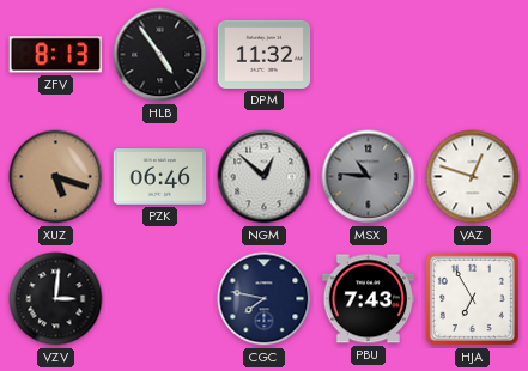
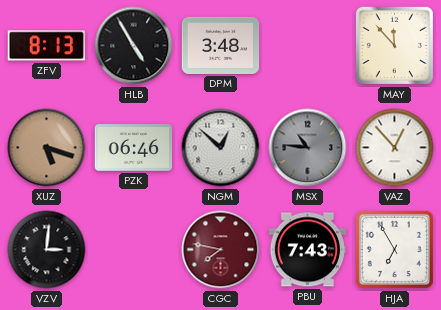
HLB: 4:54 -> 4:55 (134, 46)
DPM: 11:32 -> 3:48 (221, 45)
MAY: none -> 11:53 (394, 45)
VAZ: 12:48 -> 12:53 (395, 148)
CGC dial: navy -> burgundy (221, 250)
